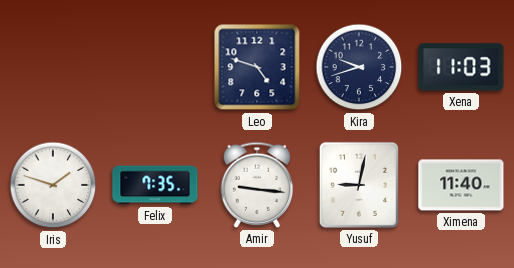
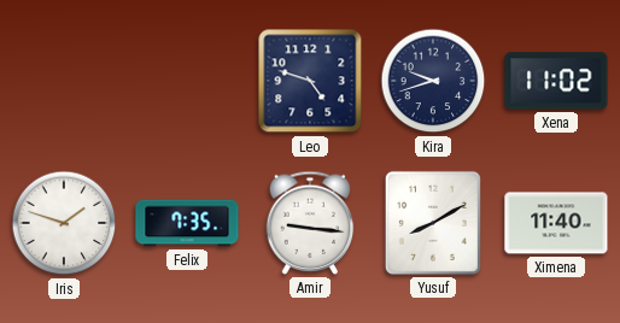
Xena: 11:03 -> 11:02 (556, 81)
Yusuf: 9:02 -> 8:10 (433, 223)
